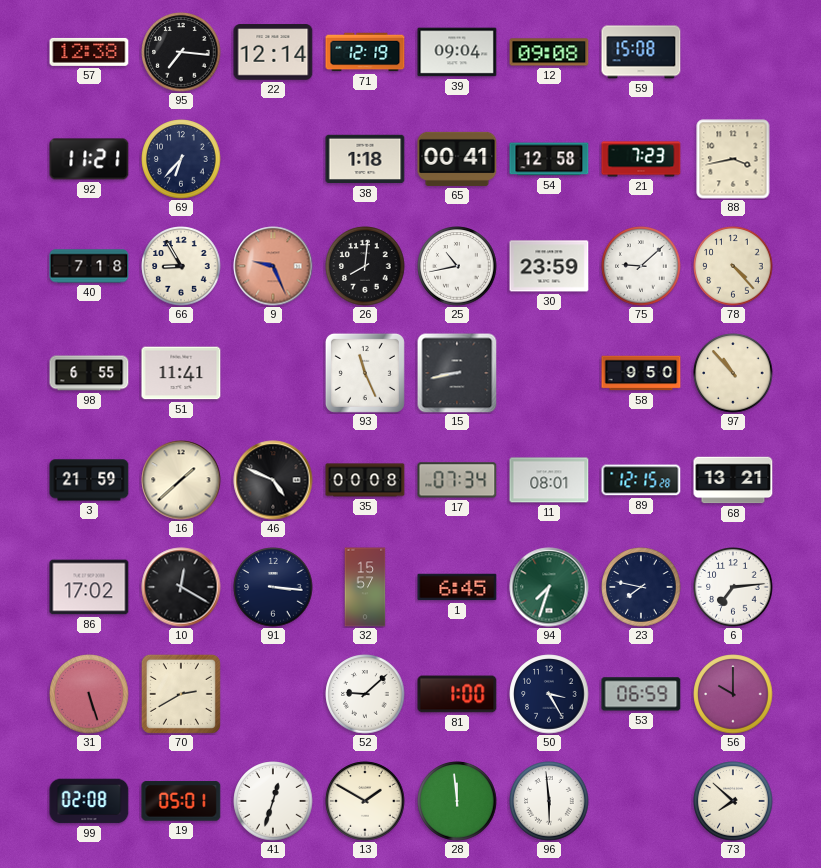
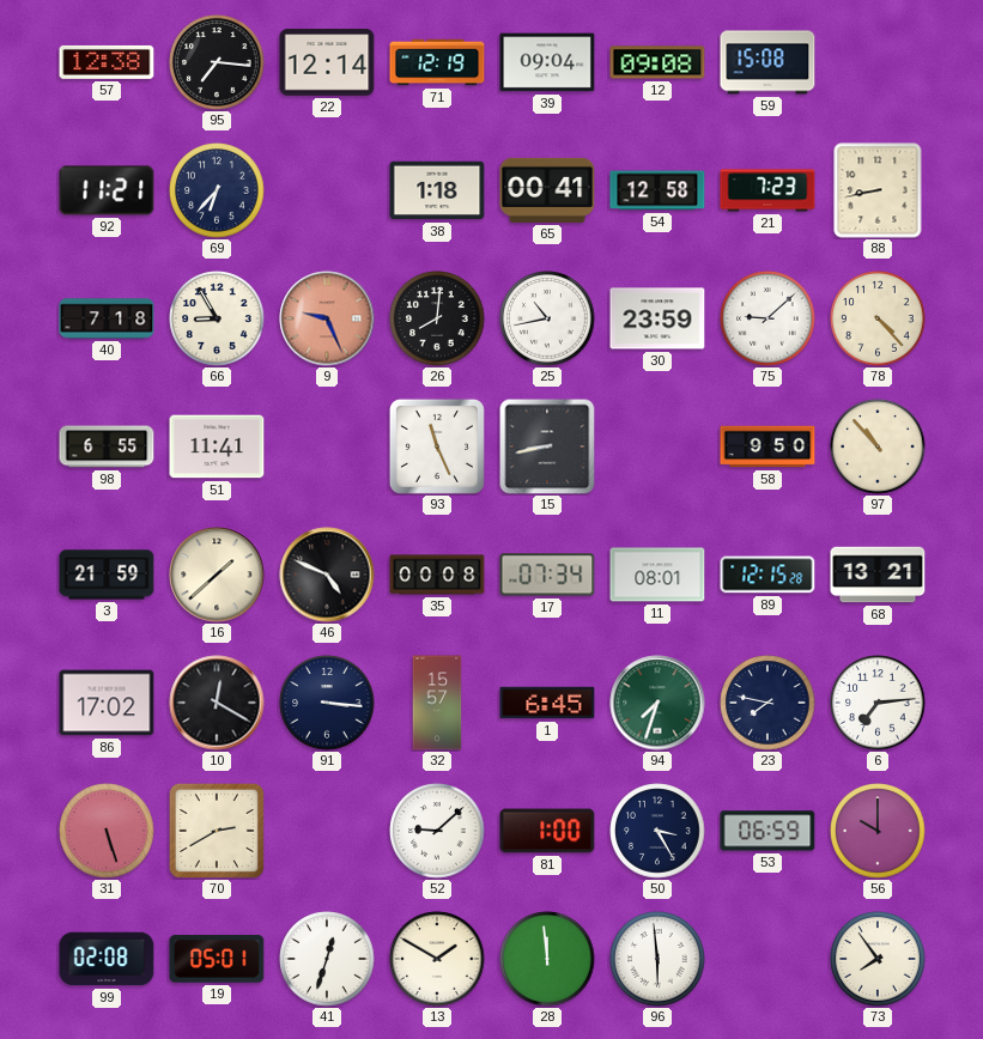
88: 3:43 -> 8:43 (878, 190)
73: 7:52 -> 7:54 (878, 959)
